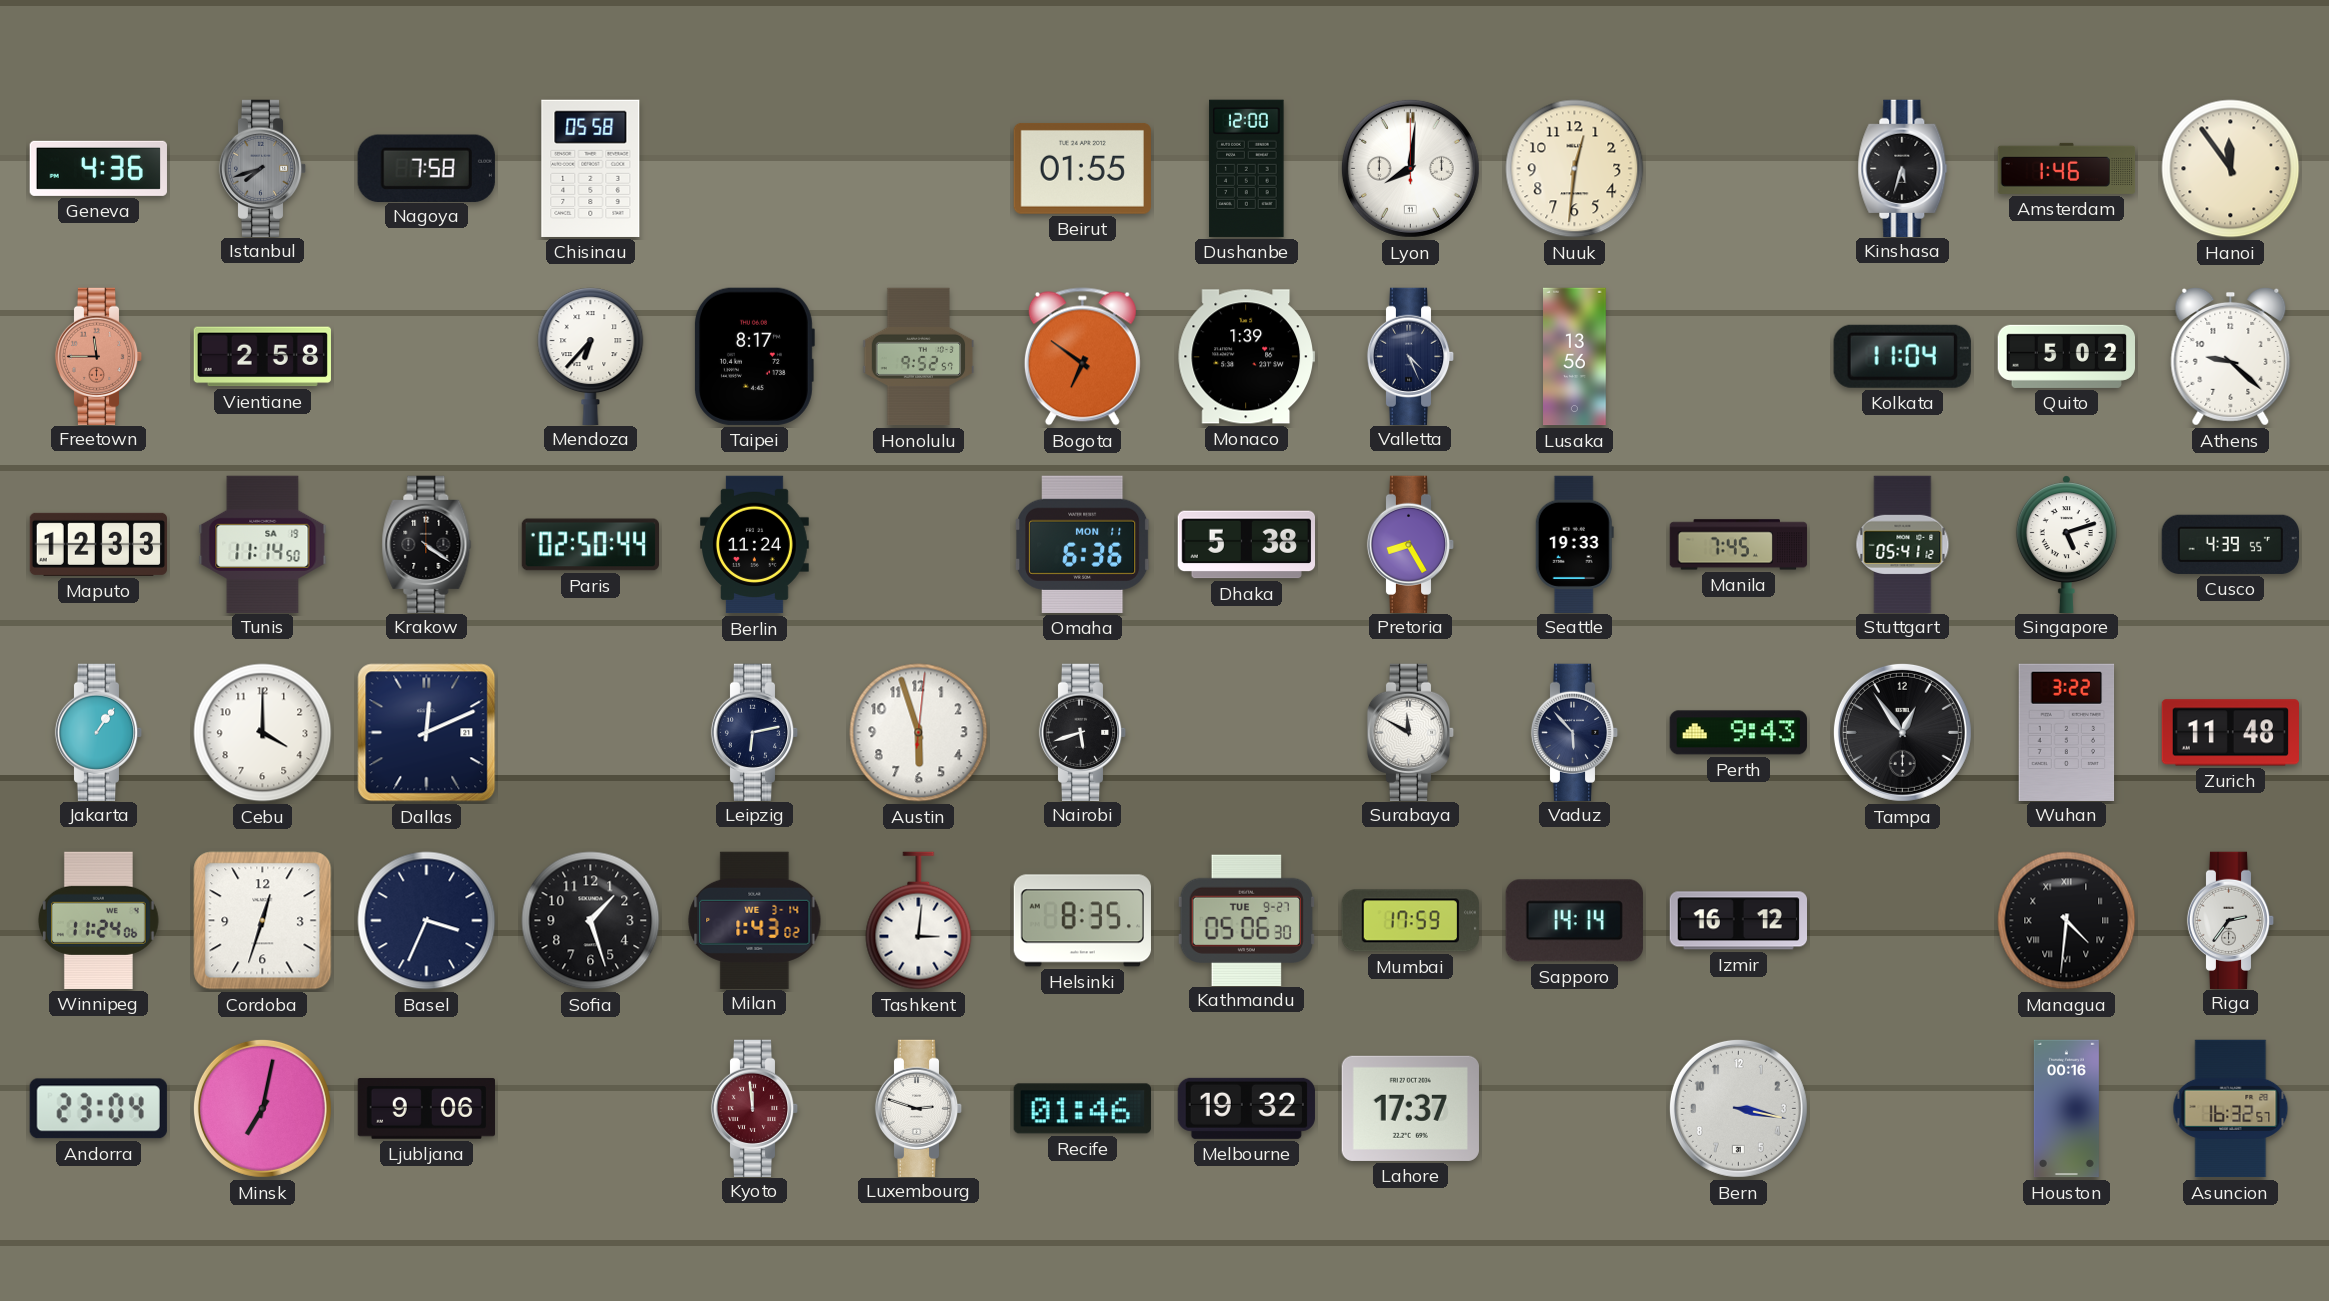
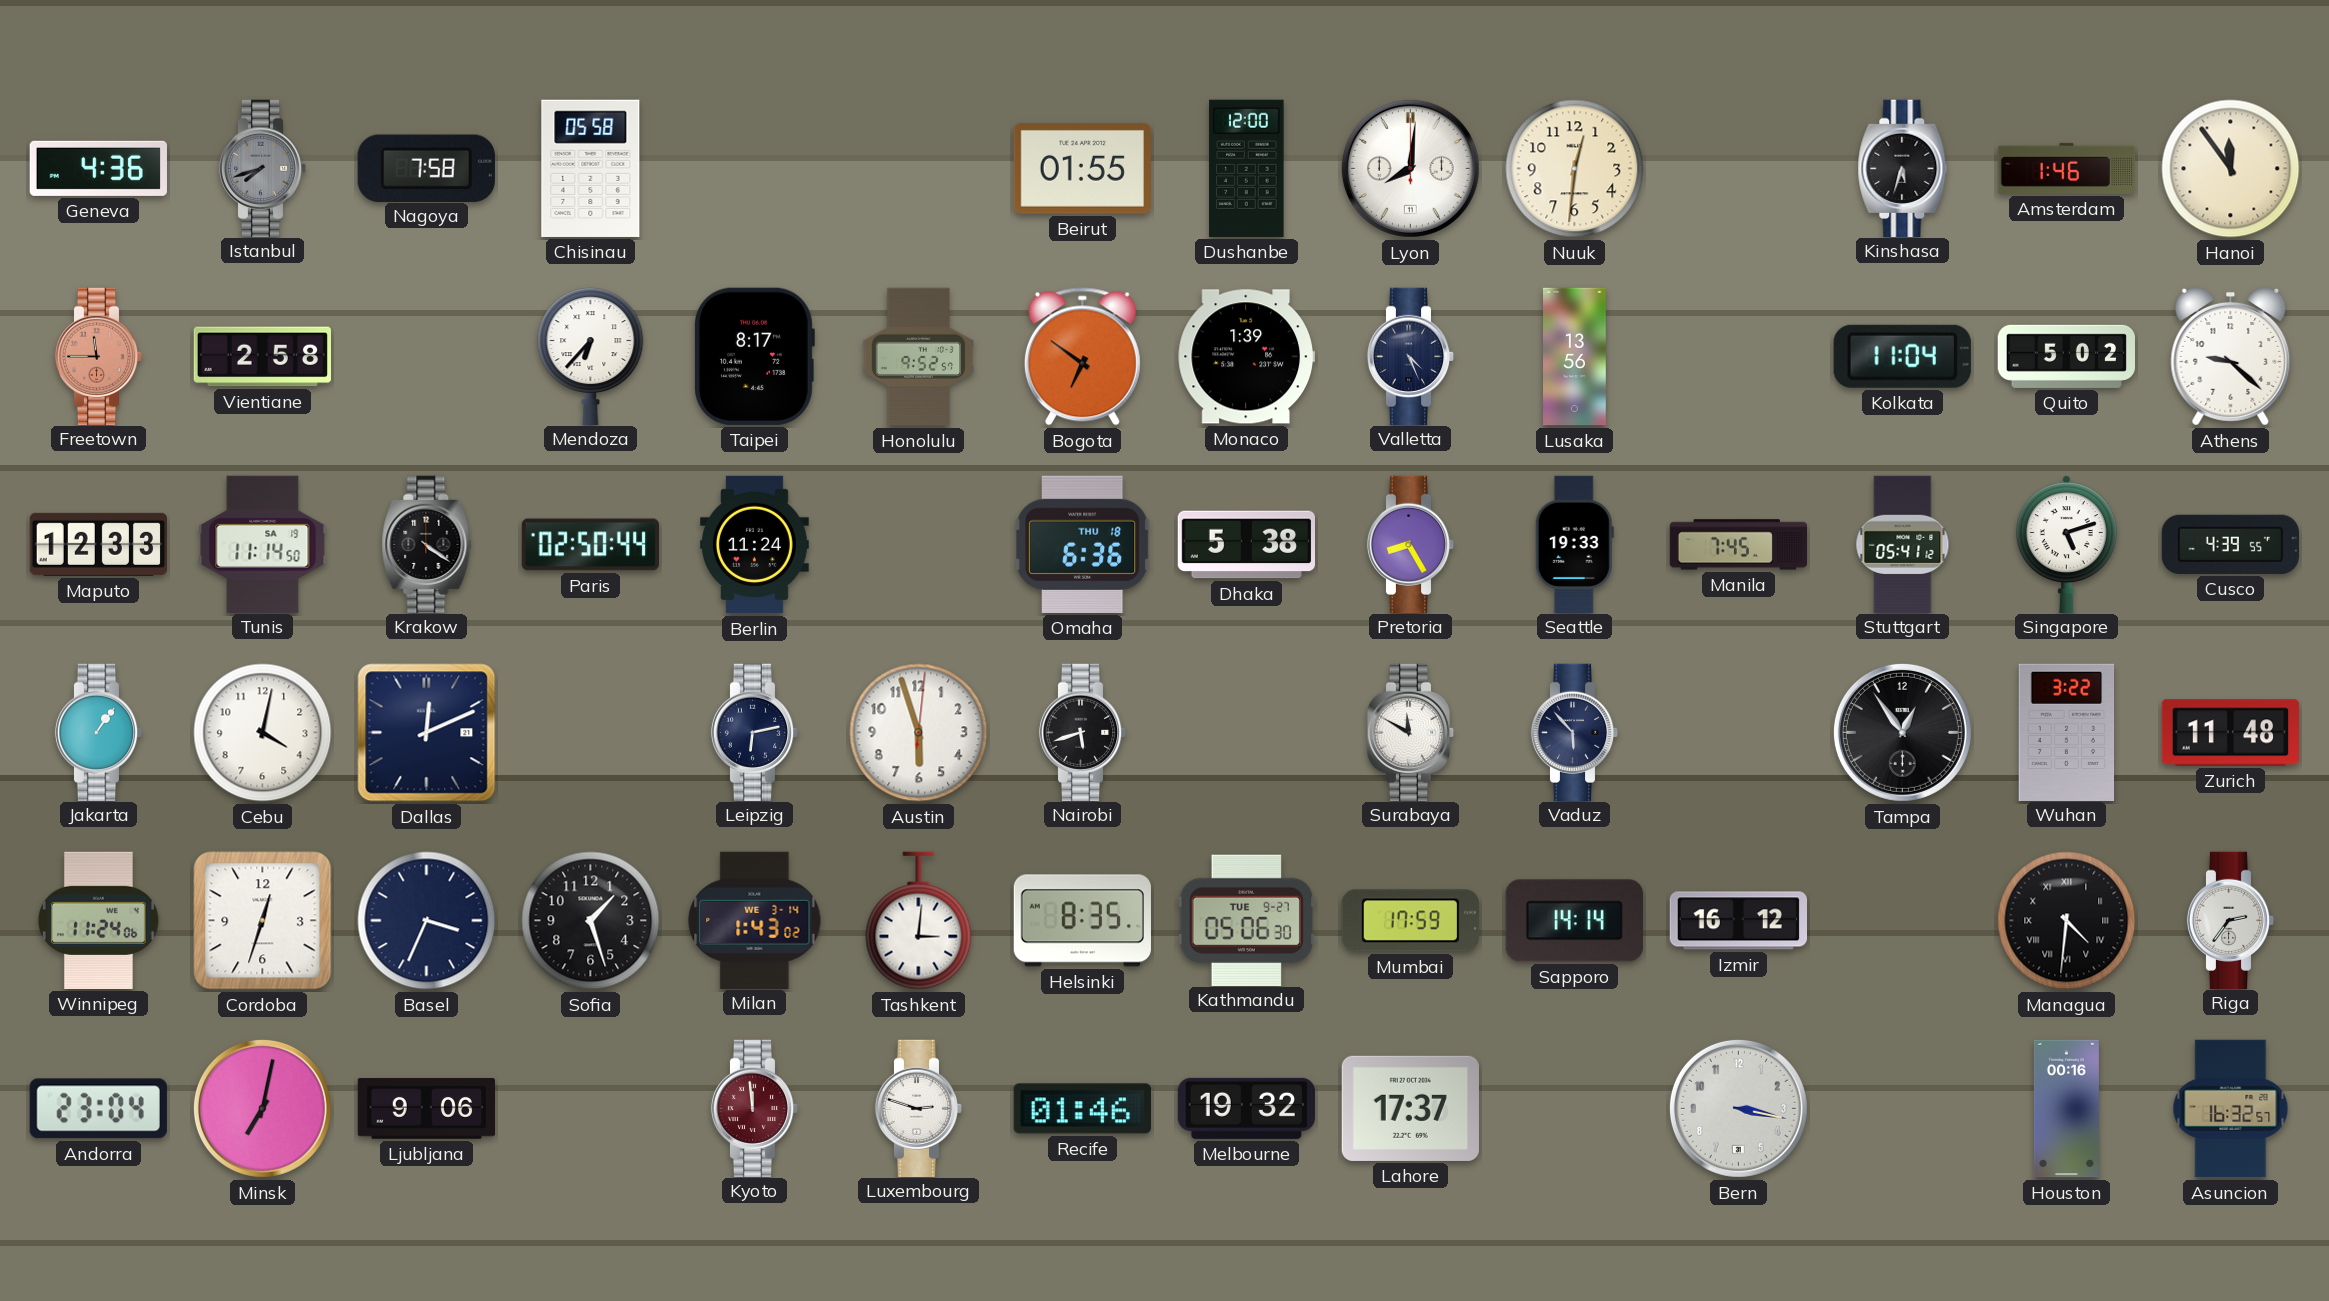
Omaha date: MON 11 -> THU 18 (1083, 544)
Cebu: 4:00 -> 4:02 (263, 733)
Perth: 9:43 -> none (1738, 733)
